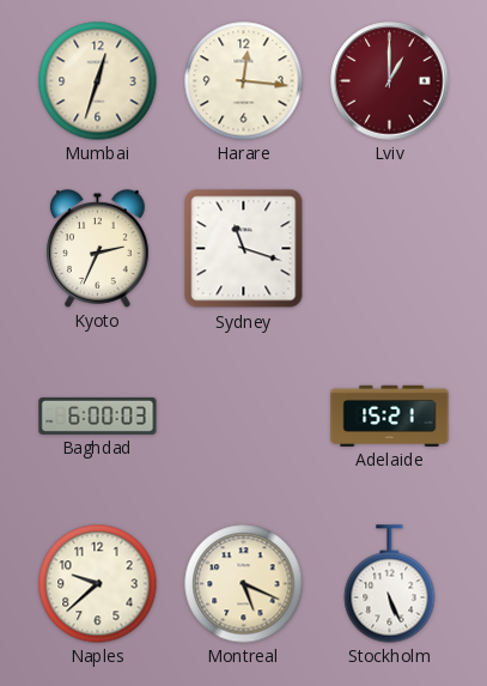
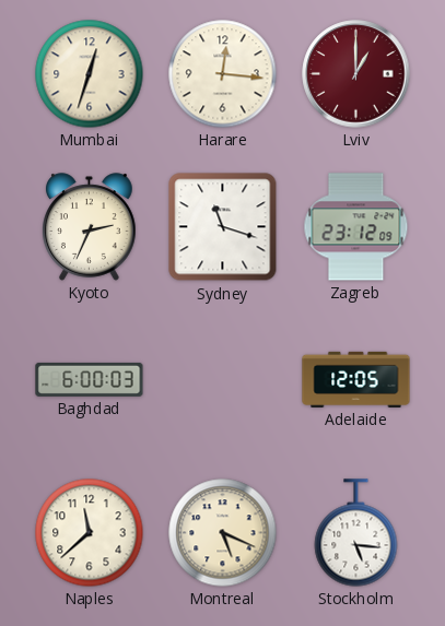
Zagreb: none -> 23:12 (356, 227)
Adelaide: 15:21 -> 12:05 (356, 379)
Naples: 9:38 -> 11:38 (90, 533)
Stockholm: 5:26 -> 5:16 (356, 533)
